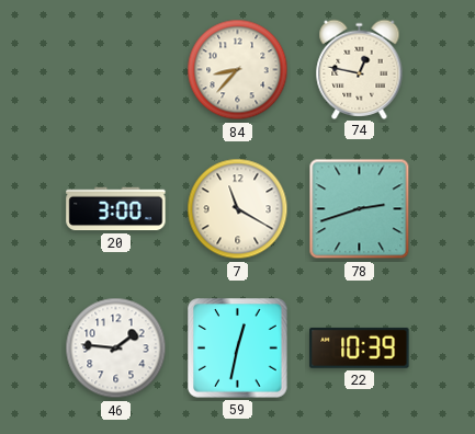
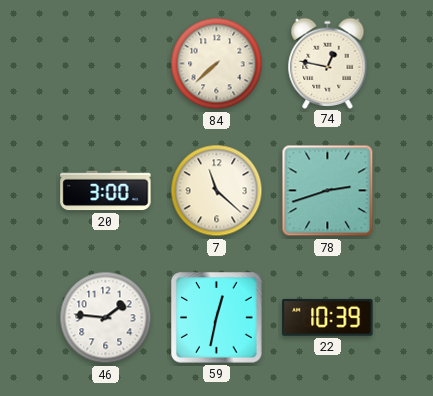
84: 8:37 -> 7:38 (217, 64)
7: 11:20 -> 11:22 (217, 191)
